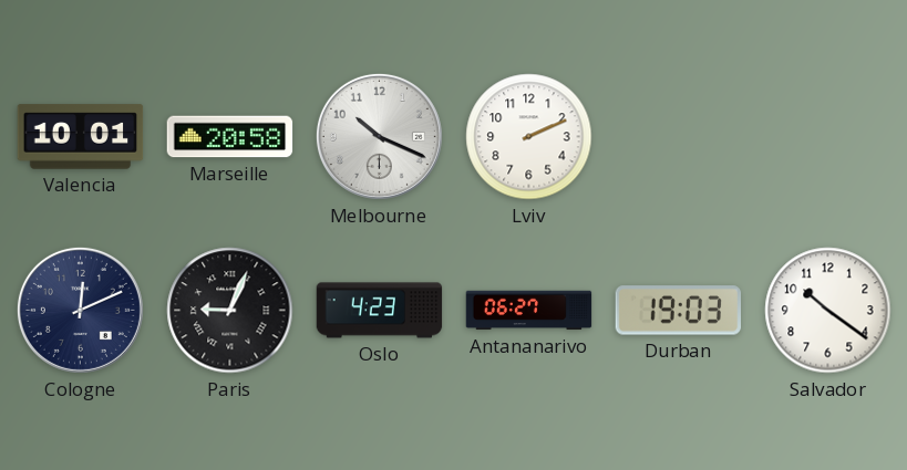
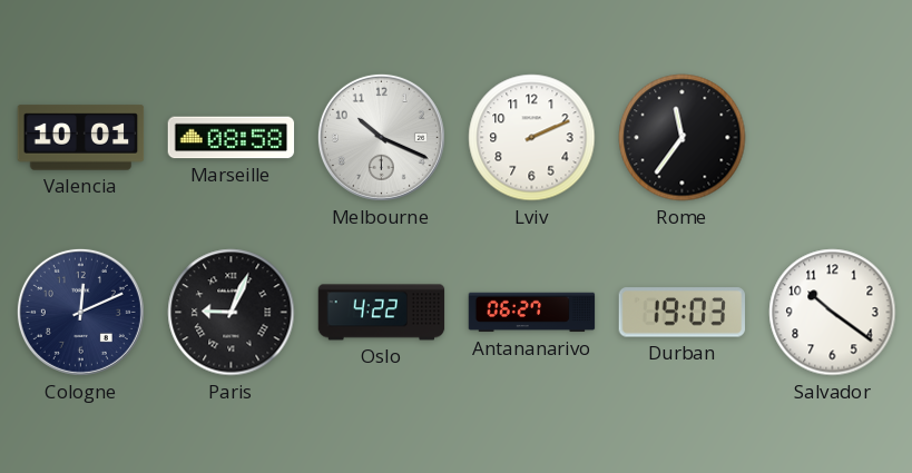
Marseille: 20:58 -> 08:58 (232, 138)
Rome: none -> 11:36 (683, 138)
Oslo: 4:23 -> 4:22 (382, 313)
